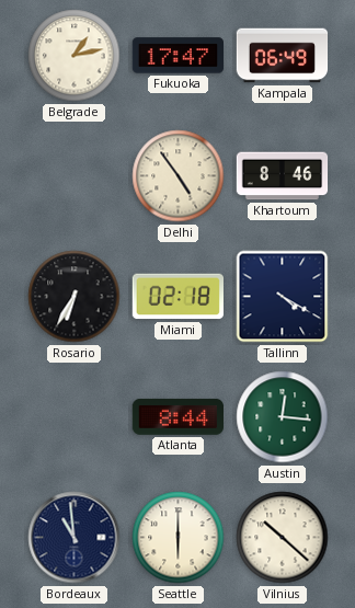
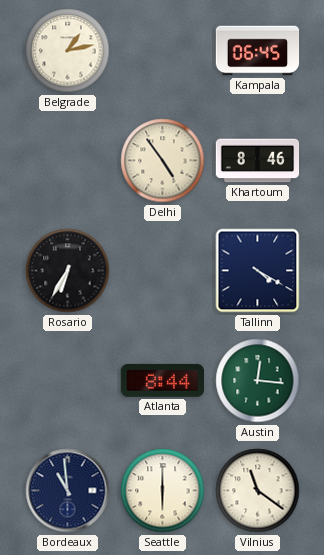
Fukuoka: 17:47 -> none (179, 56)
Kampala: 06:49 -> 06:45 (258, 51)
Miami: 02:18 -> none (177, 297)
Vilnius: 10:22 -> 11:21 (258, 491)
